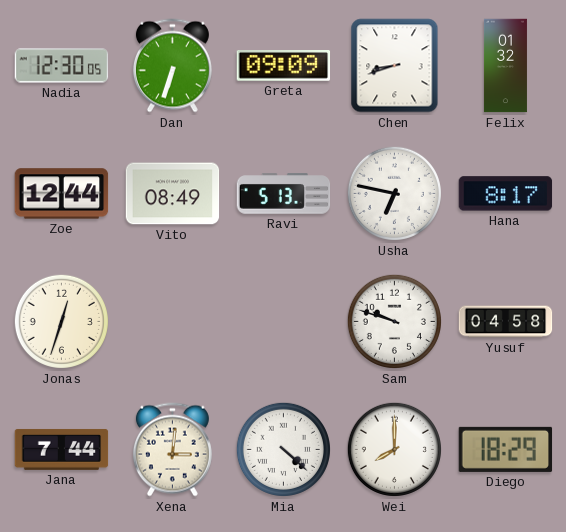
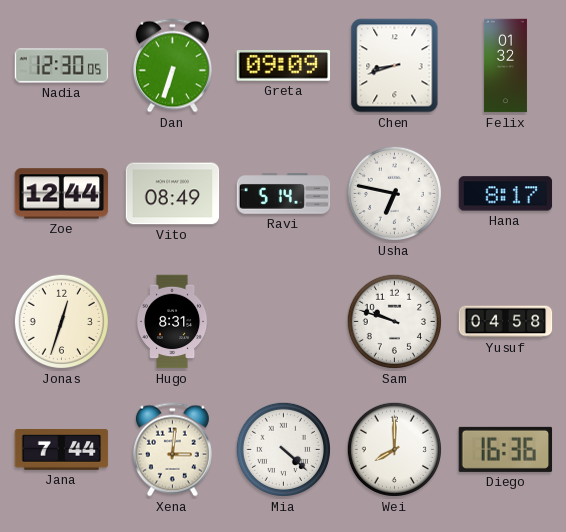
Ravi: 5:13 -> 5:14 (284, 194)
Hugo: none -> 8:31 (172, 322)
Diego: 18:29 -> 16:36 (506, 449)
